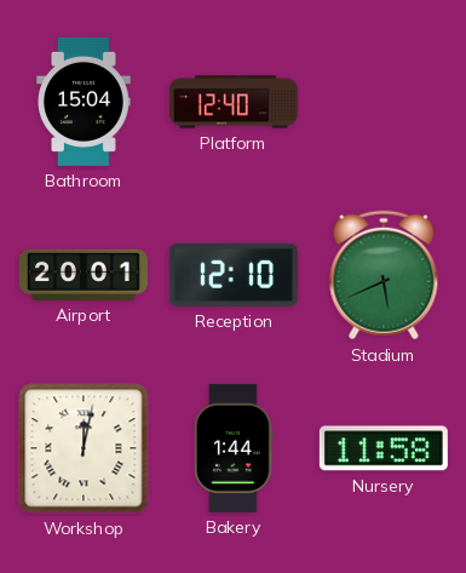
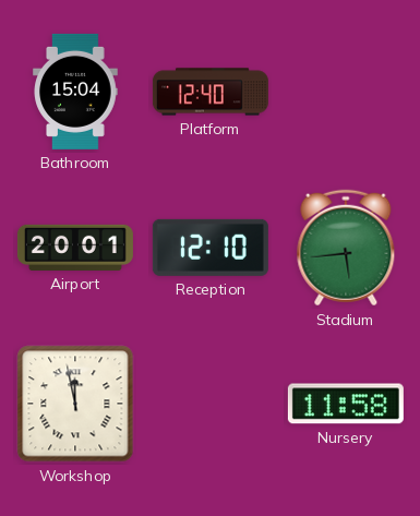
Stadium: 5:41 -> 5:44 (346, 248)
Workshop: 12:02 -> 11:58 (75, 404)
Bakery: 1:44 -> none (234, 448)
